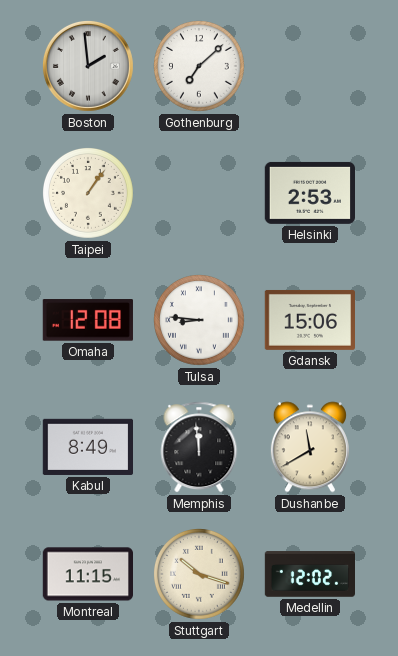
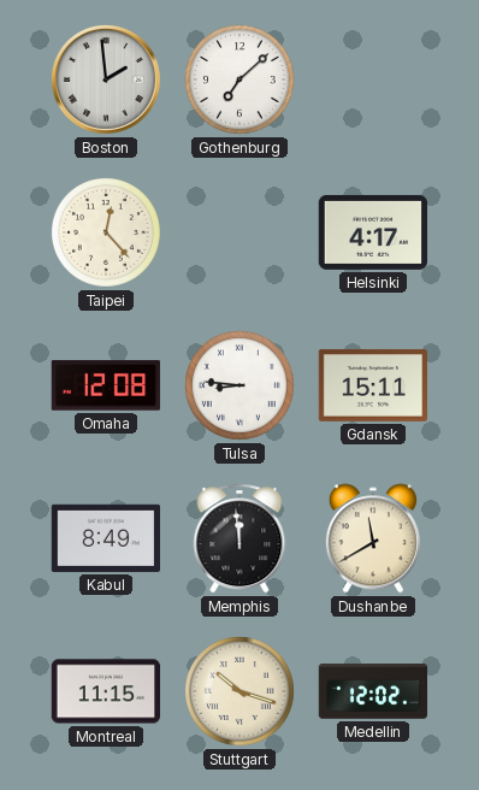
Taipei: 1:06 -> 12:23 (107, 234)
Helsinki: 2:53 -> 4:17 (372, 232)
Gdansk: 15:06 -> 15:11 (372, 385)
